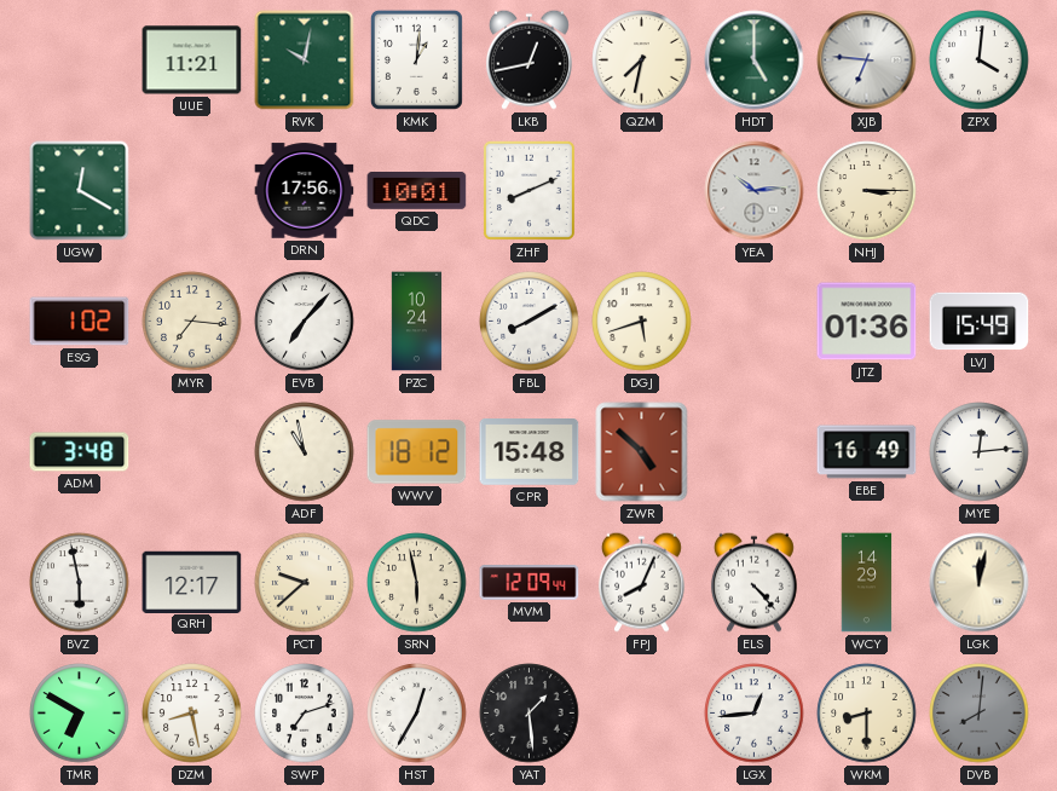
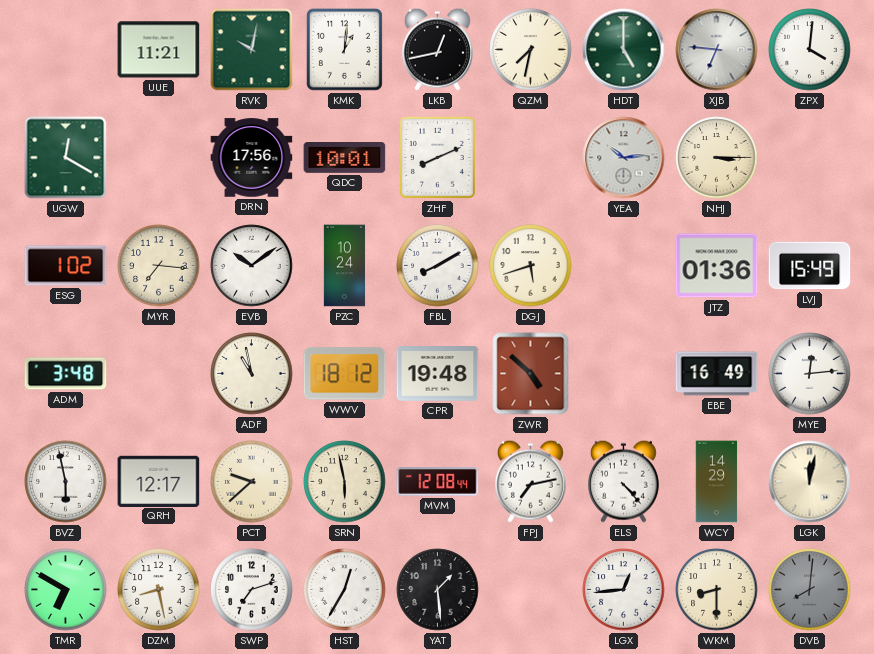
EVB: 7:07 -> 10:09 (252, 266)
CPR: 15:48 -> 19:48 (438, 374)
MVM: 12:09 -> 12:08 (438, 482)
FPJ: 8:04 -> 7:13 (530, 481)
